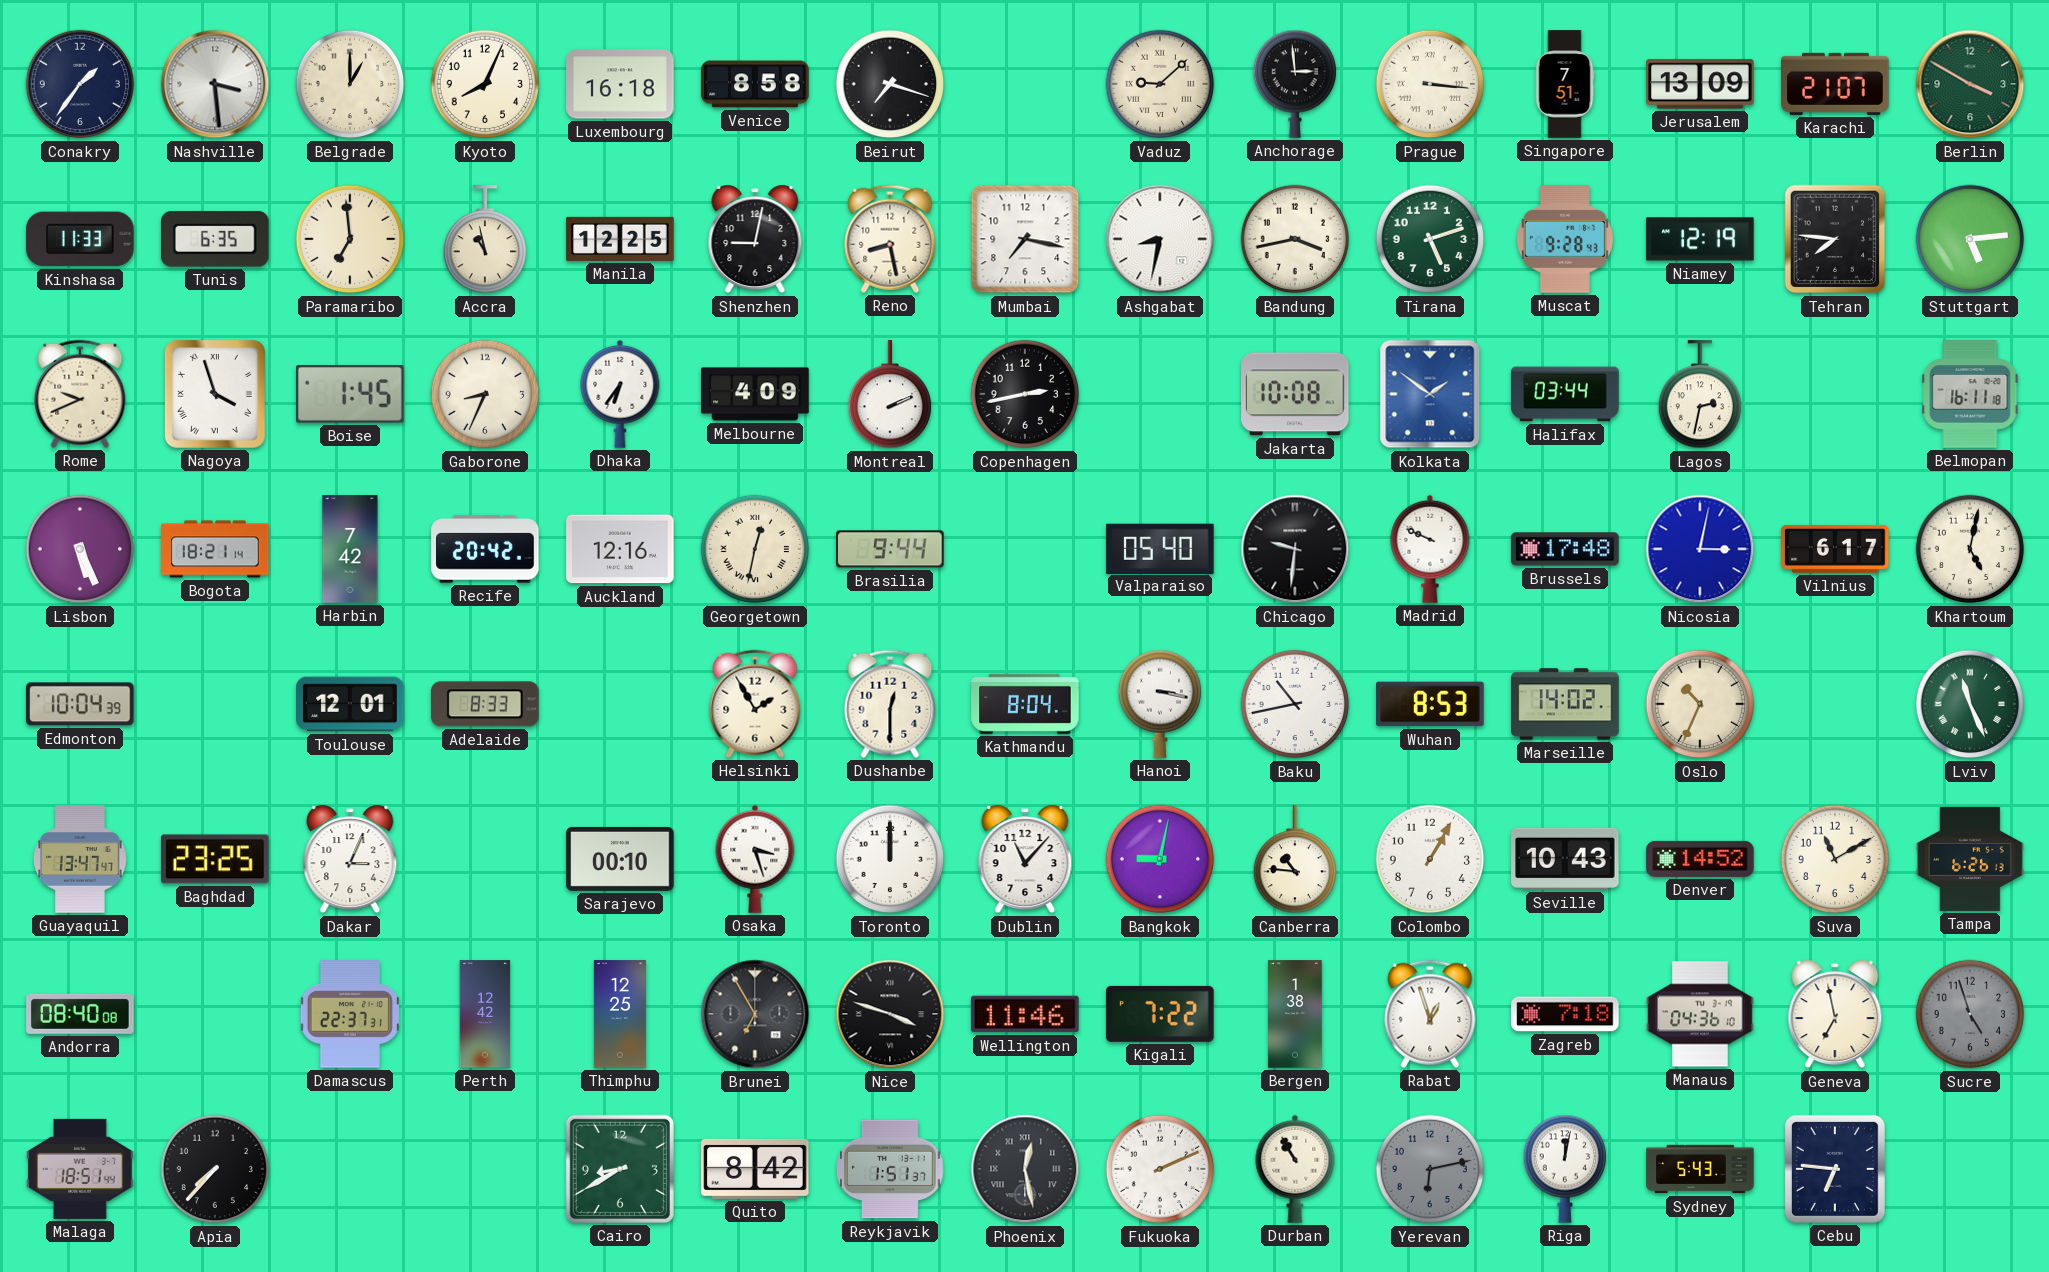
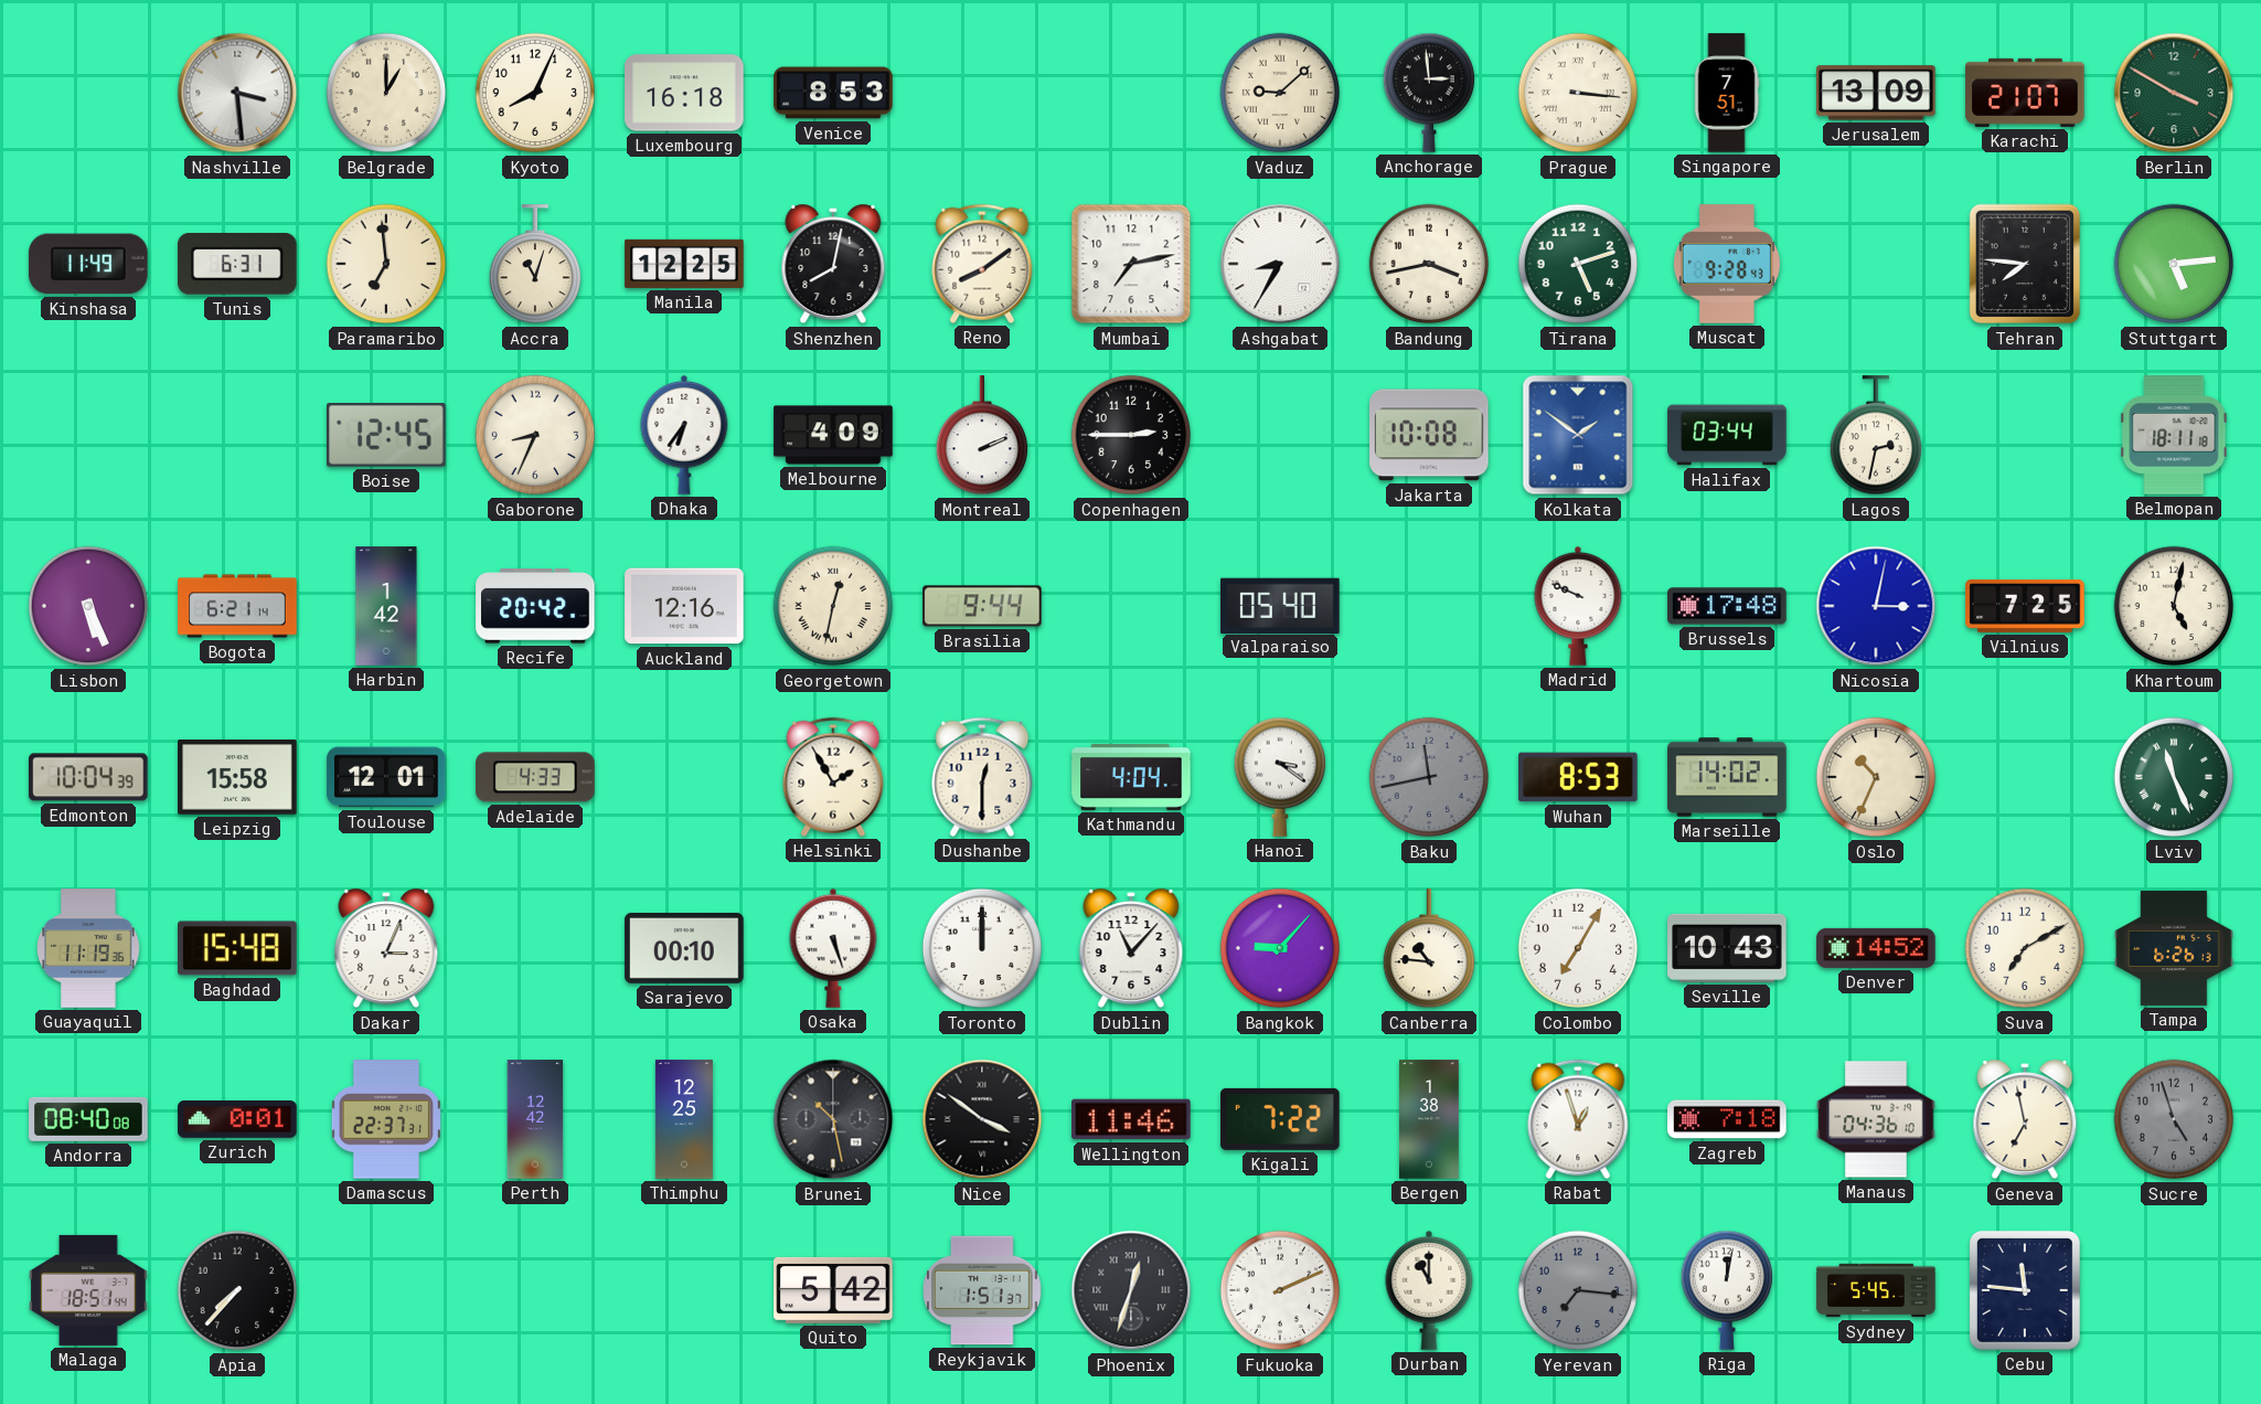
Conakry: 1:36 -> none (80, 84)
Venice: 8:58 -> 8:53 (833, 93)
Beirut: 7:18 -> none (890, 84)
Kinshasa: 11:33 -> 11:49 (88, 264)
Tunis: 6:35 -> 6:31 (238, 265)
Accra: 10:58 -> 11:03 (534, 265)
Shenzhen: 9:02 -> 8:02 (833, 264)
Reno: 8:28 -> 8:09 (982, 264)
Mumbai: 7:17 -> 7:13 (1131, 264)
Ashgabat: 8:32 -> 8:35 (1280, 264)
Niamey: 12:19 -> none (1700, 239)
Rome: 9:41 -> none (80, 394)
Nagoya: 3:57 -> none (215, 394)
Boise: 1:45 -> 12:45 (386, 435)
Copenhagen: 2:43 -> 2:45 (1131, 435)
Belmopan: 16:11 -> 18:11 (2174, 435)
Bogota: 18:21 -> 6:21 (237, 606)
Harbin: 7:42 -> 1:42 (386, 606)
Chicago: 9:31 -> none (1295, 549)
Vilnius: 6:17 -> 7:25 (2025, 606)
Leipzig: none -> 15:58 (237, 778)
Adelaide: 8:33 -> 4:33 (535, 777)
Kathmandu: 8:04 -> 4:04 (1131, 777)
Hanoi: 3:17 -> 3:21 (1279, 777)
Baku: 10:43 -> 11:43 (1429, 777)
Baku dial: white -> grey (1429, 777)
Guayaquil: 13:47 -> 11:19 (88, 948)
Baghdad: 23:25 -> 15:48 (237, 948)
Osaka: 3:27 -> 5:27 (833, 948)
Bangkok: 9:02 -> 9:07 (1280, 948)
Colombo: 1:05 -> 7:05 (1578, 948)
Suva: 11:10 -> 7:10 (2025, 948)
Zurich: none -> 0:01 (237, 1120)
Brunei: 6:55 -> 10:28 (833, 1119)
Nice: 3:48 -> 3:51 (982, 1119)
Cairo: 8:40 -> none (620, 1169)
Quito: 8:42 -> 5:42 (833, 1290)
Phoenix: 12:28 -> 12:33 (1131, 1290)
Durban: 10:55 -> 11:00 (1429, 1290)
Yerevan: 6:13 -> 7:16 (1578, 1290)
Sydney: 5:43 -> 5:45 (1876, 1290)
Cebu: 6:46 -> 11:46 (2025, 1290)
